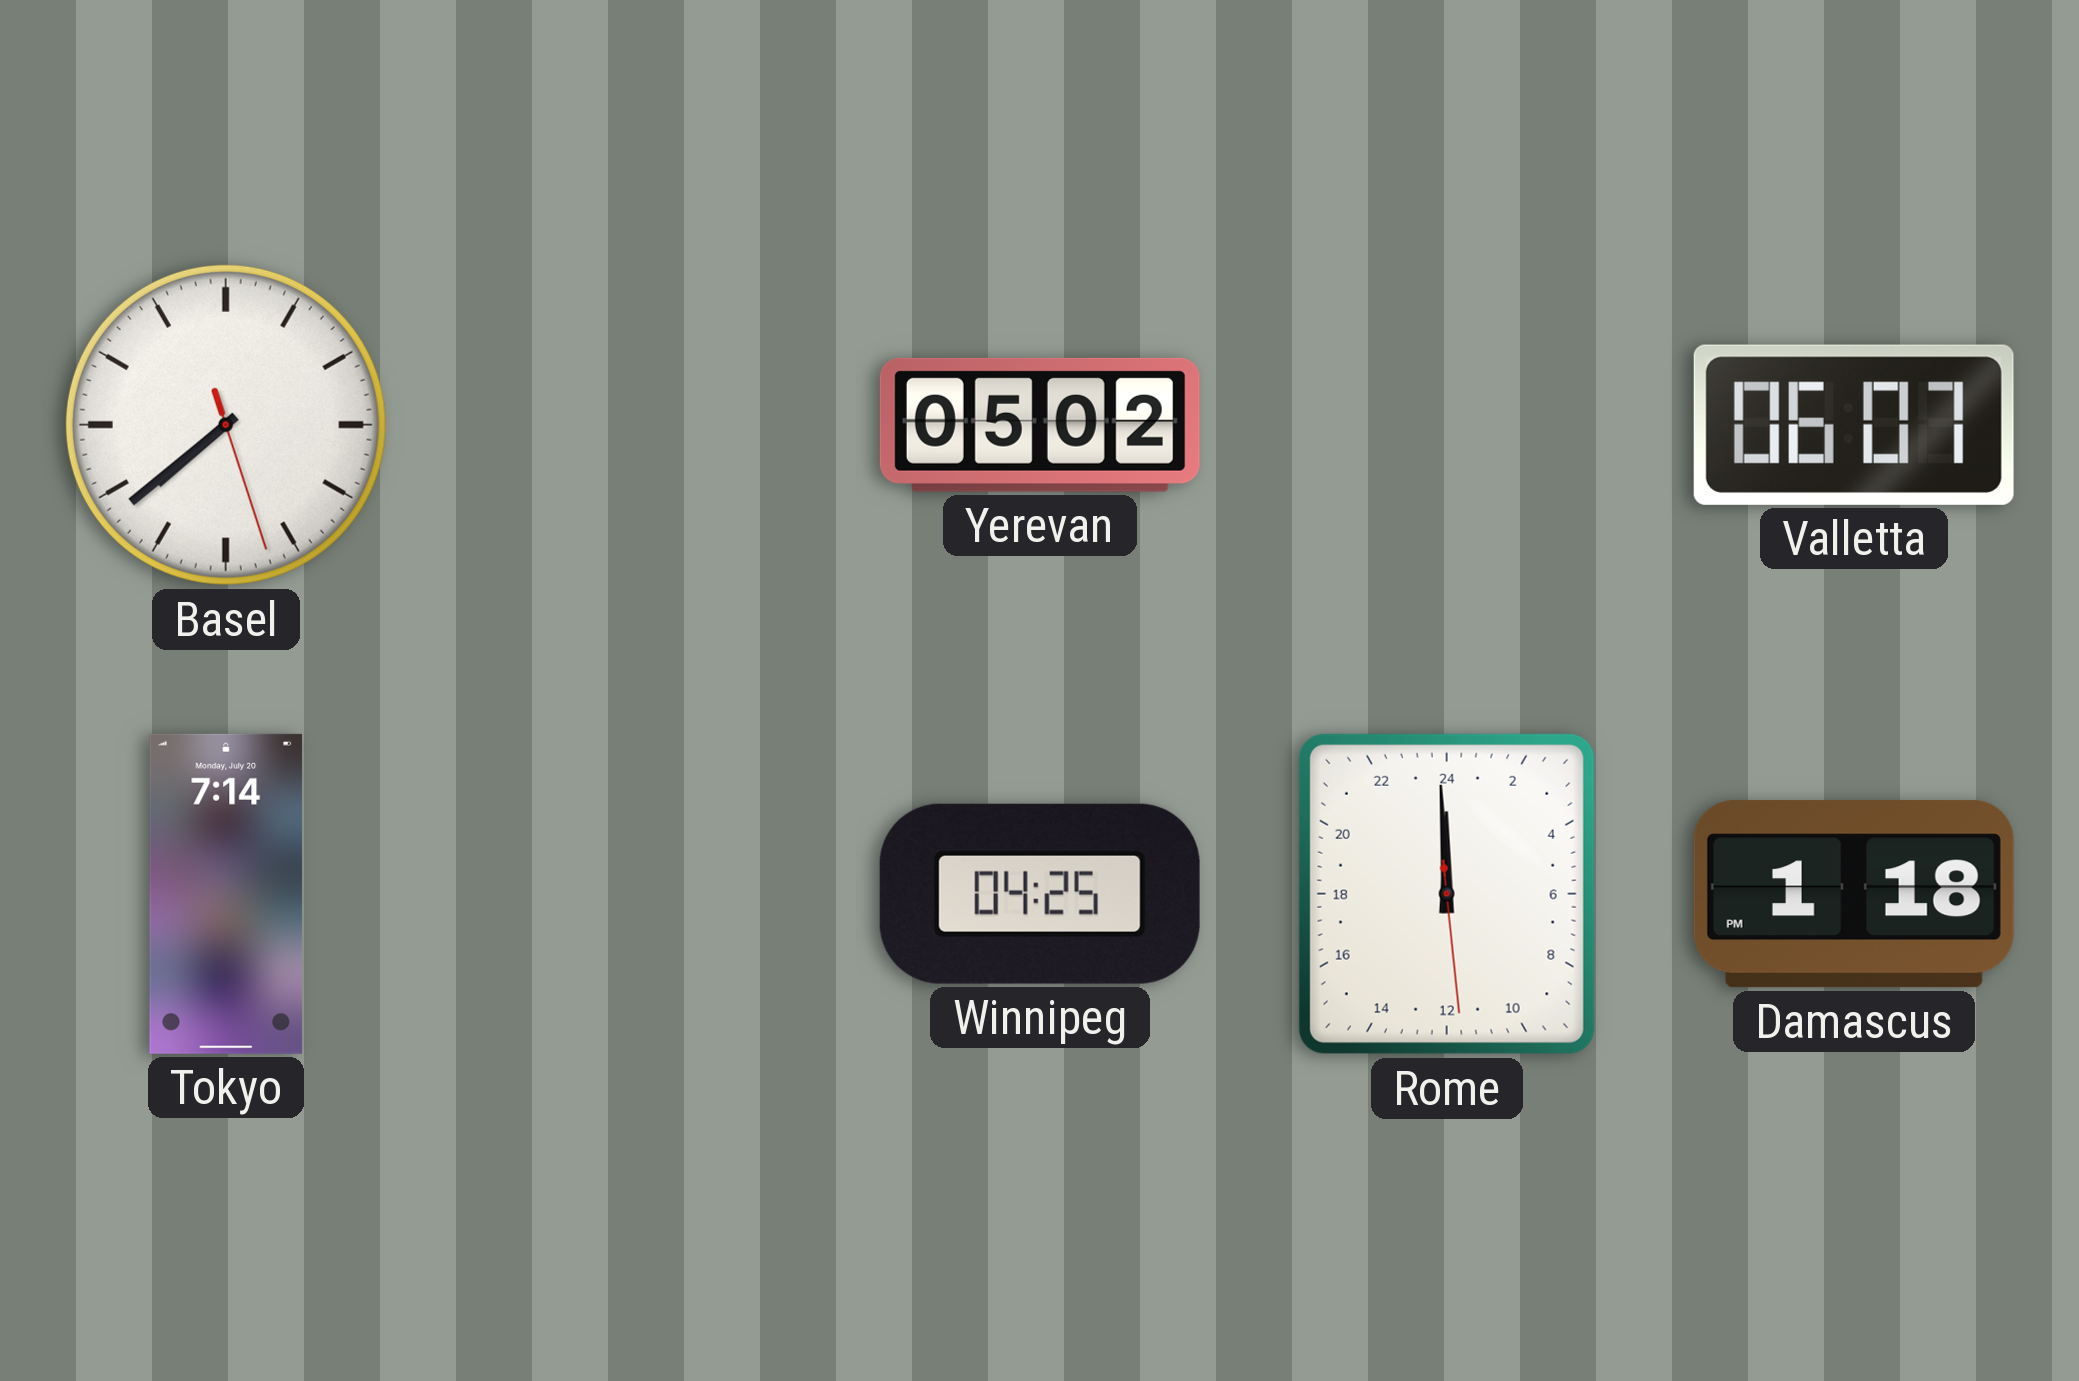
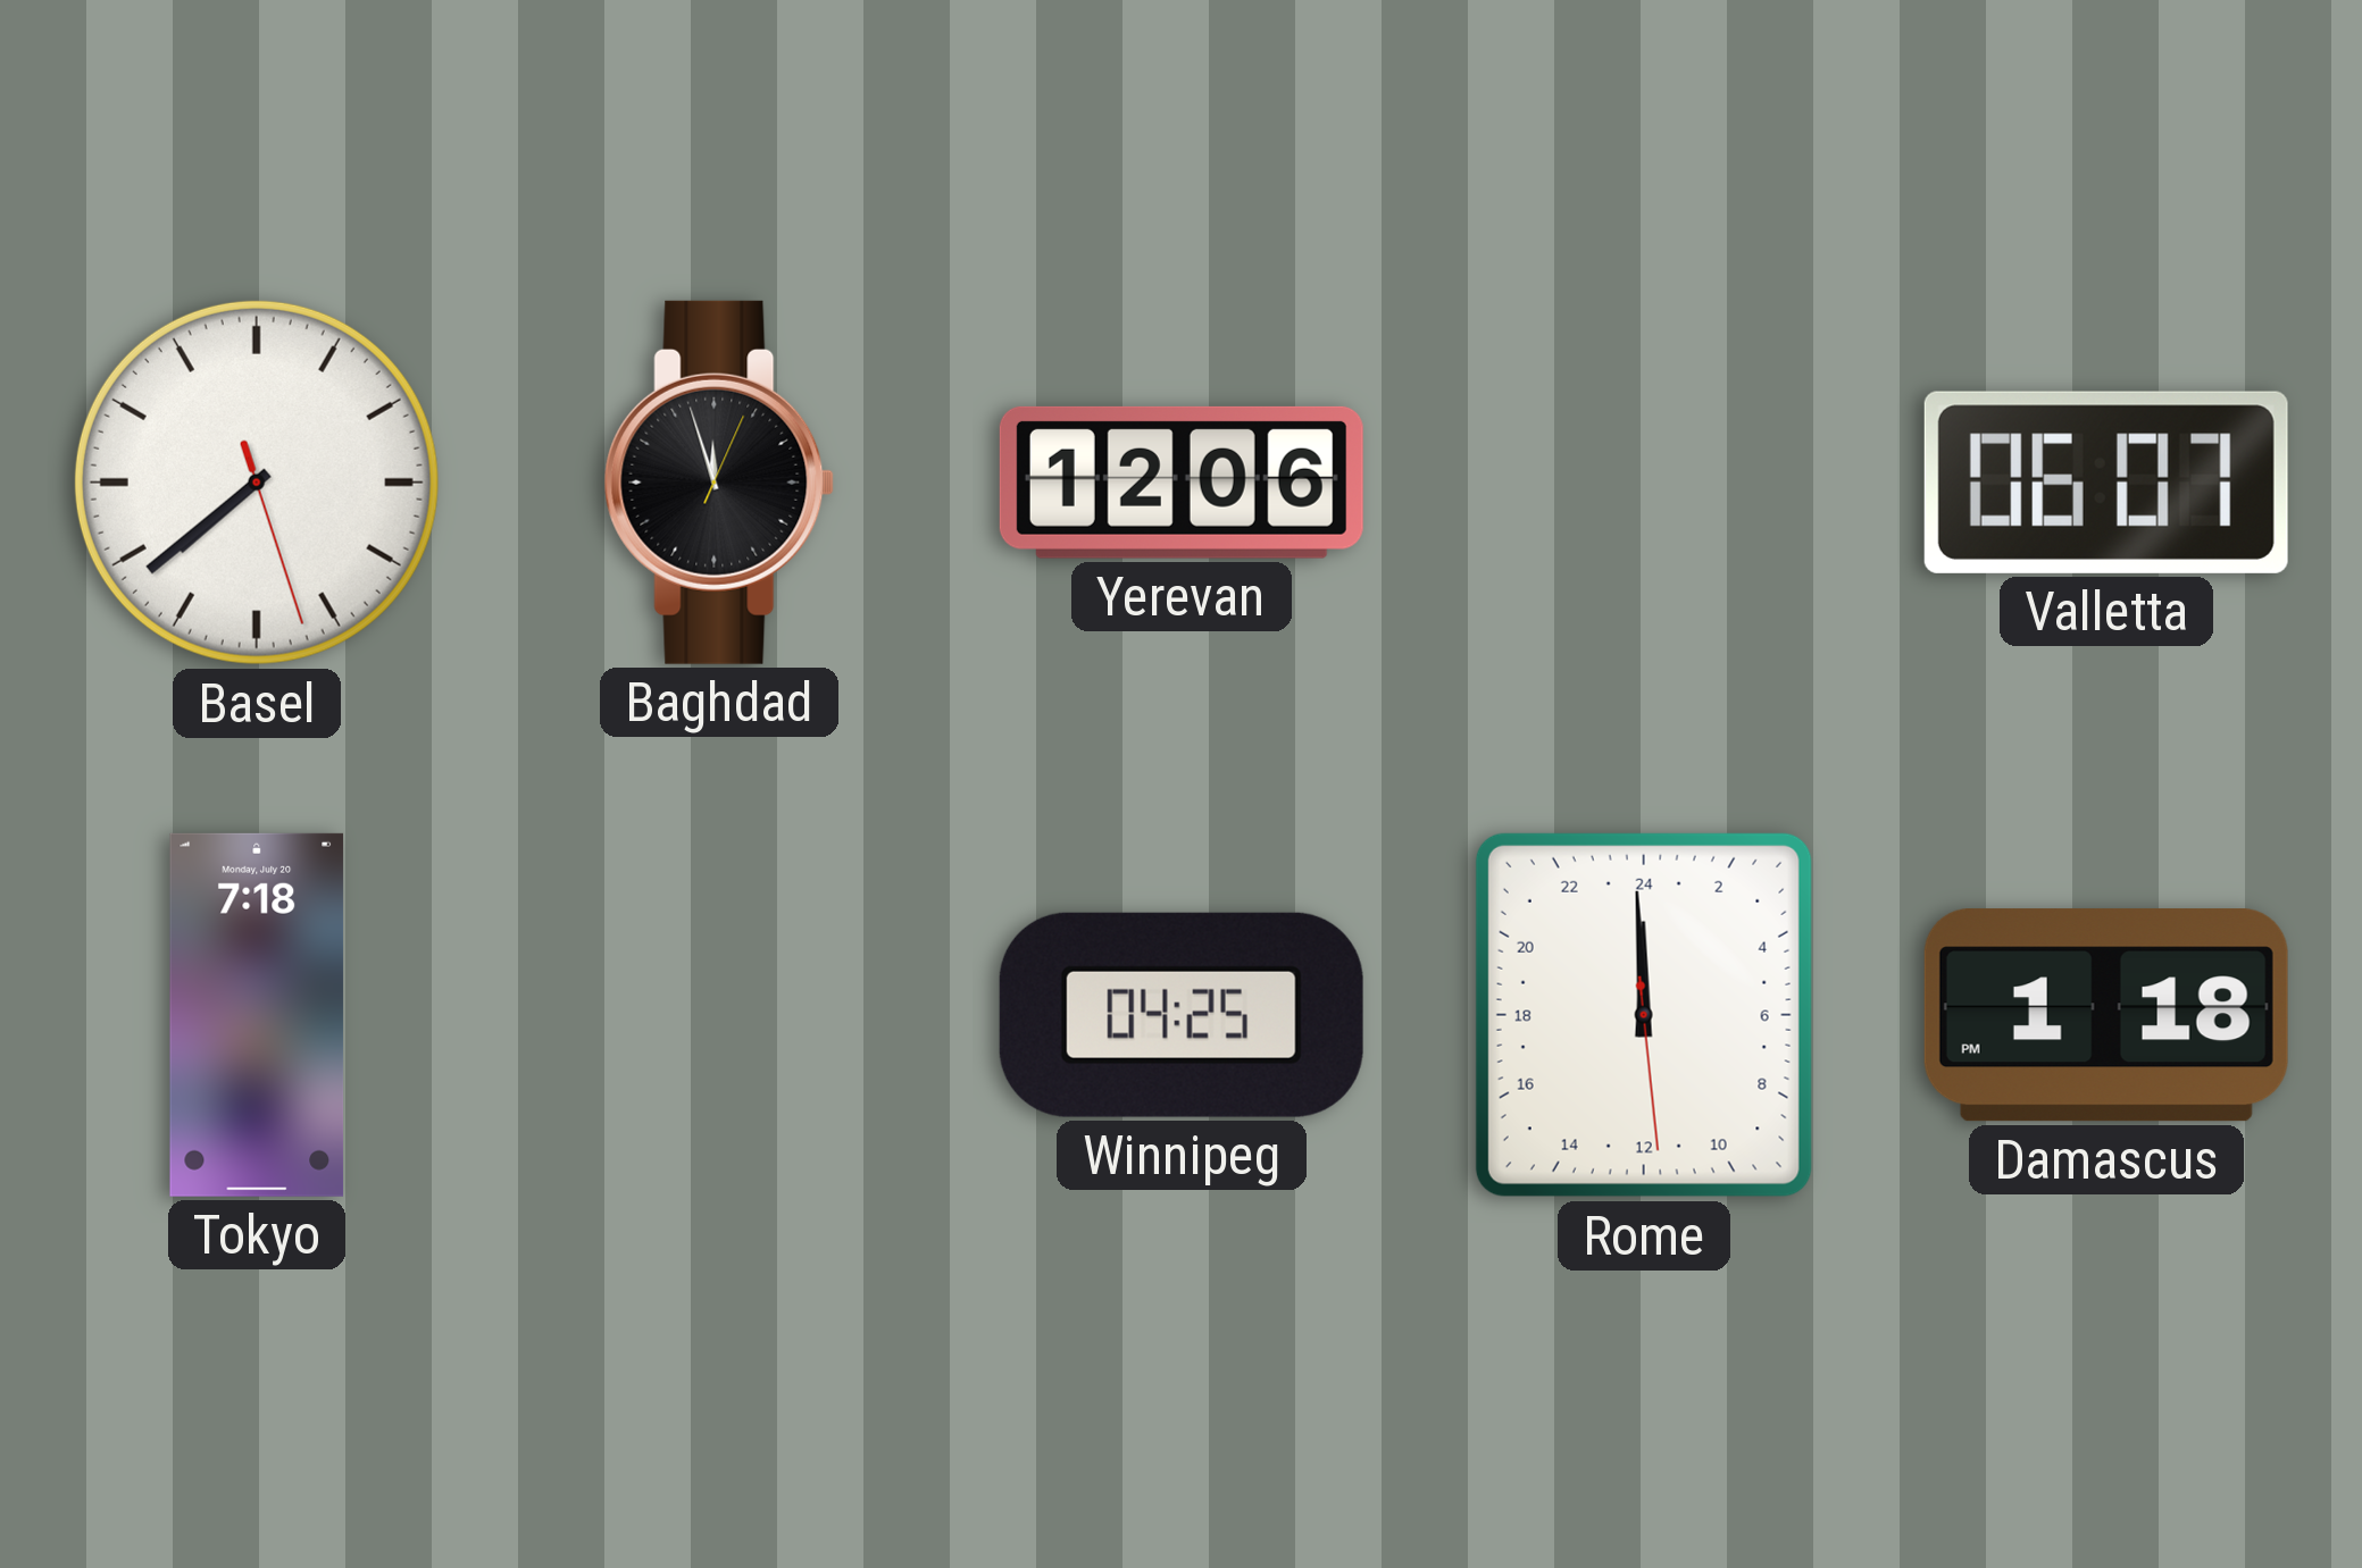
Baghdad: none -> 11:57 (719, 483)
Yerevan: 05:02 -> 12:06 (1182, 483)
Tokyo: 7:14 -> 7:18 (257, 1015)
